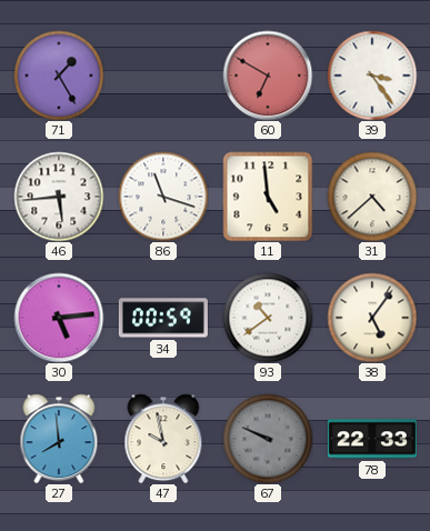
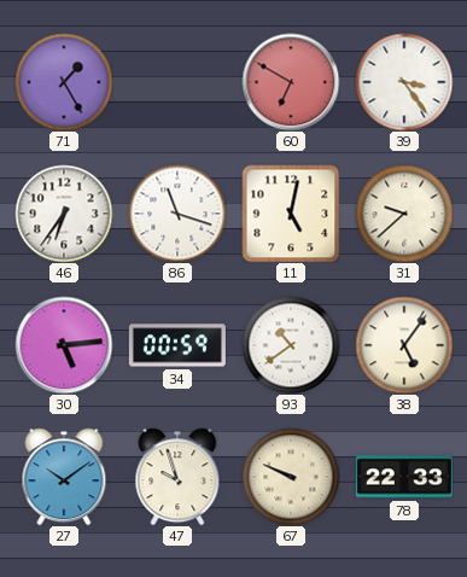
46: 5:44 -> 6:36 (64, 214)
11: 4:59 -> 5:02 (291, 214)
31: 4:38 -> 9:38 (404, 214)
27: 7:59 -> 10:09 (64, 477)
47: 9:58 -> 9:57 (177, 477)
67 dial: grey -> cream (291, 477)
